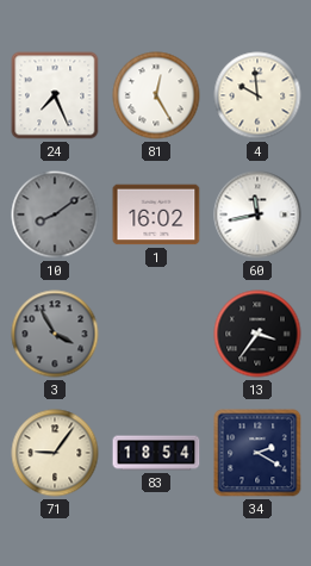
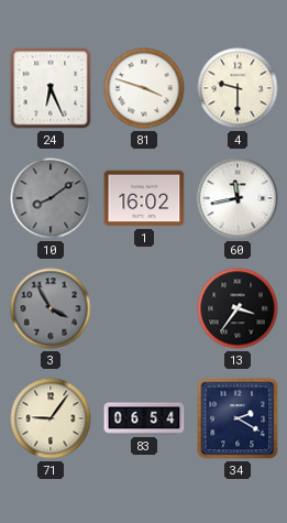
24: 7:26 -> 6:26 (51, 88)
81: 12:25 -> 3:48 (144, 88)
4: 9:59 -> 9:30 (238, 88)
83: 18:54 -> 06:54 (144, 418)
